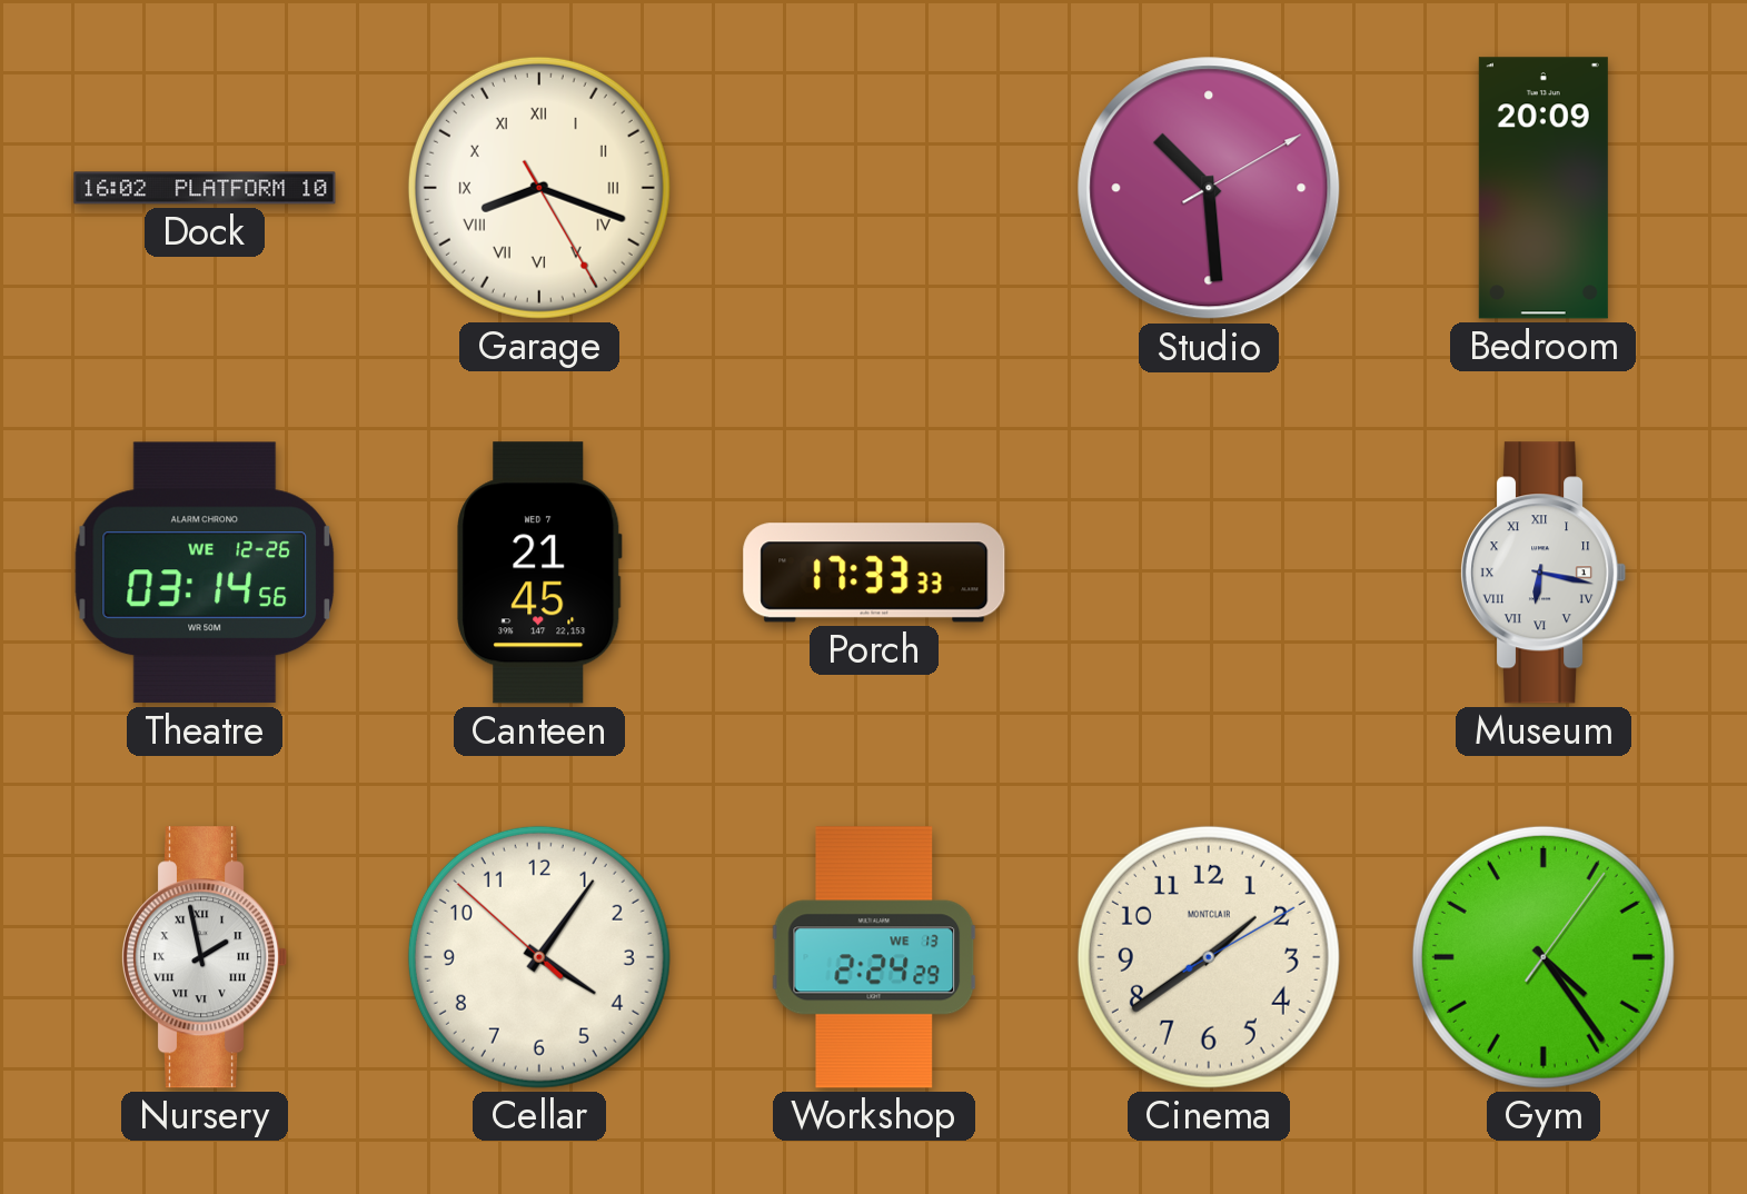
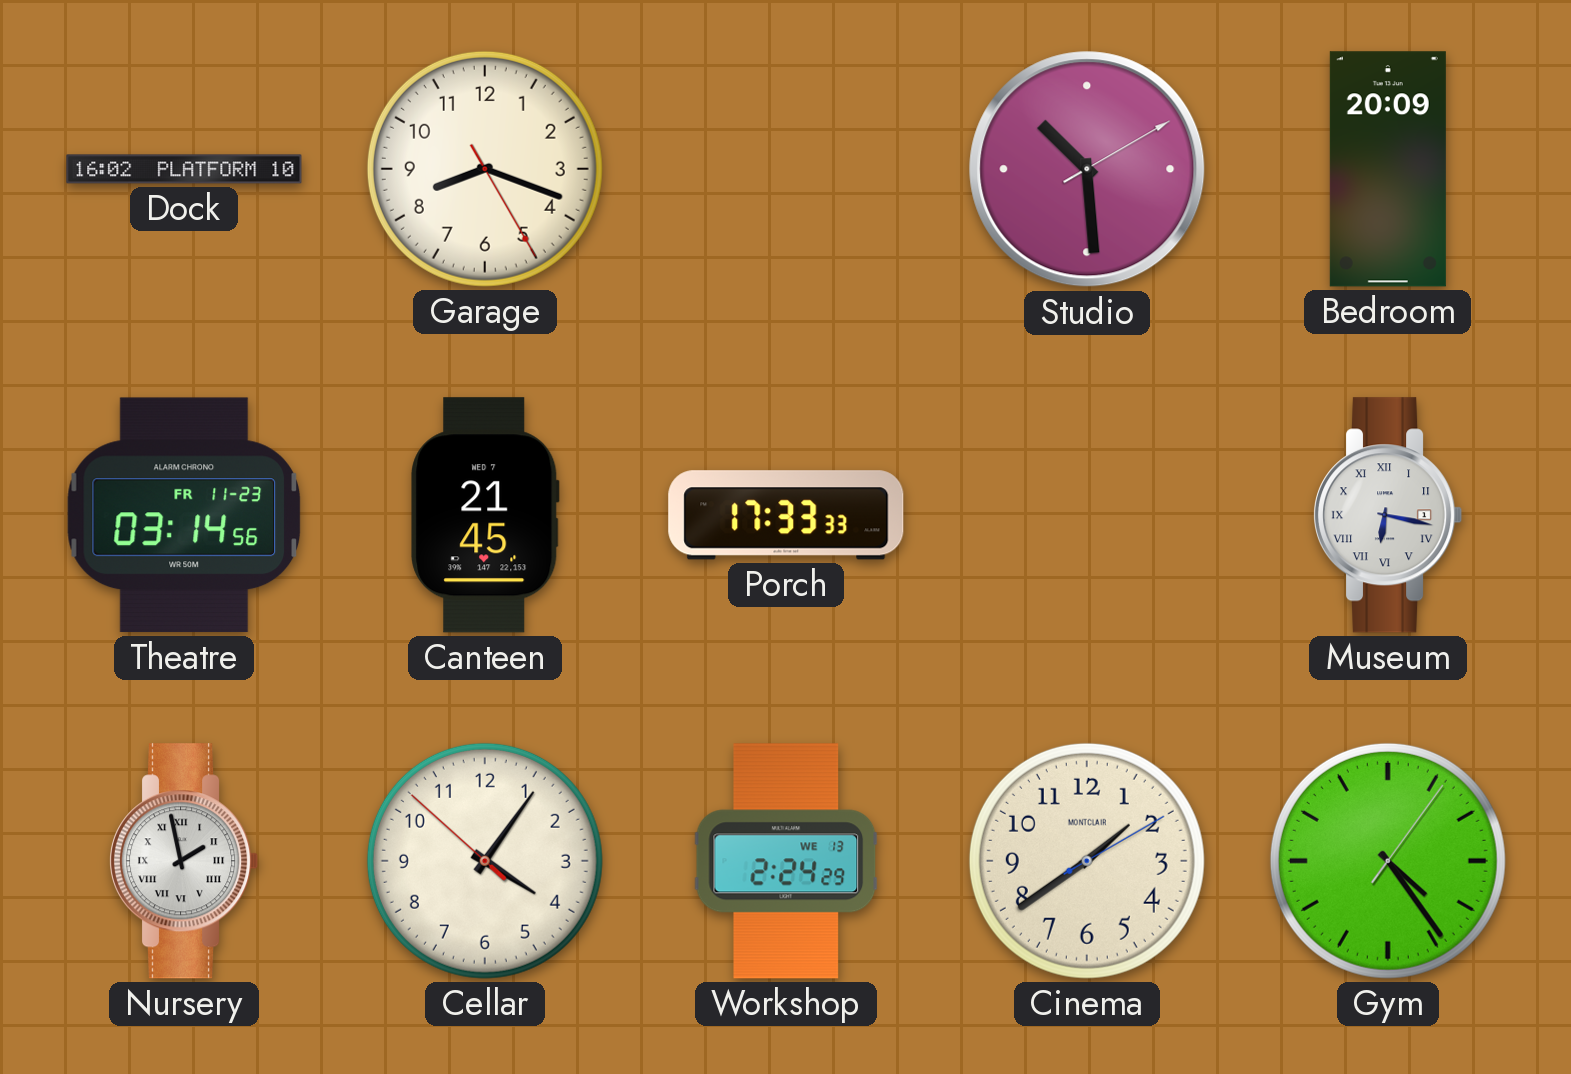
Garage numerals: Roman -> Arabic (485, 169)
Theatre date: WE 12-26 -> FR 11-23 (183, 515)
